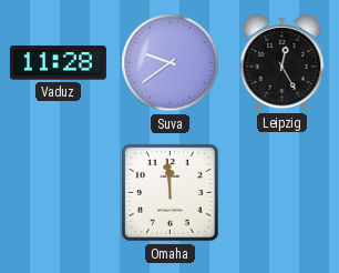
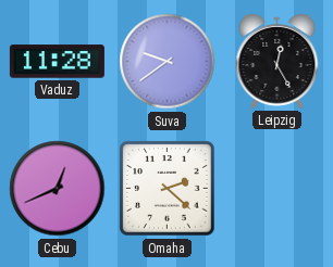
Cebu: none -> 12:41 (58, 189)
Omaha: 11:59 -> 2:22 (168, 189)
